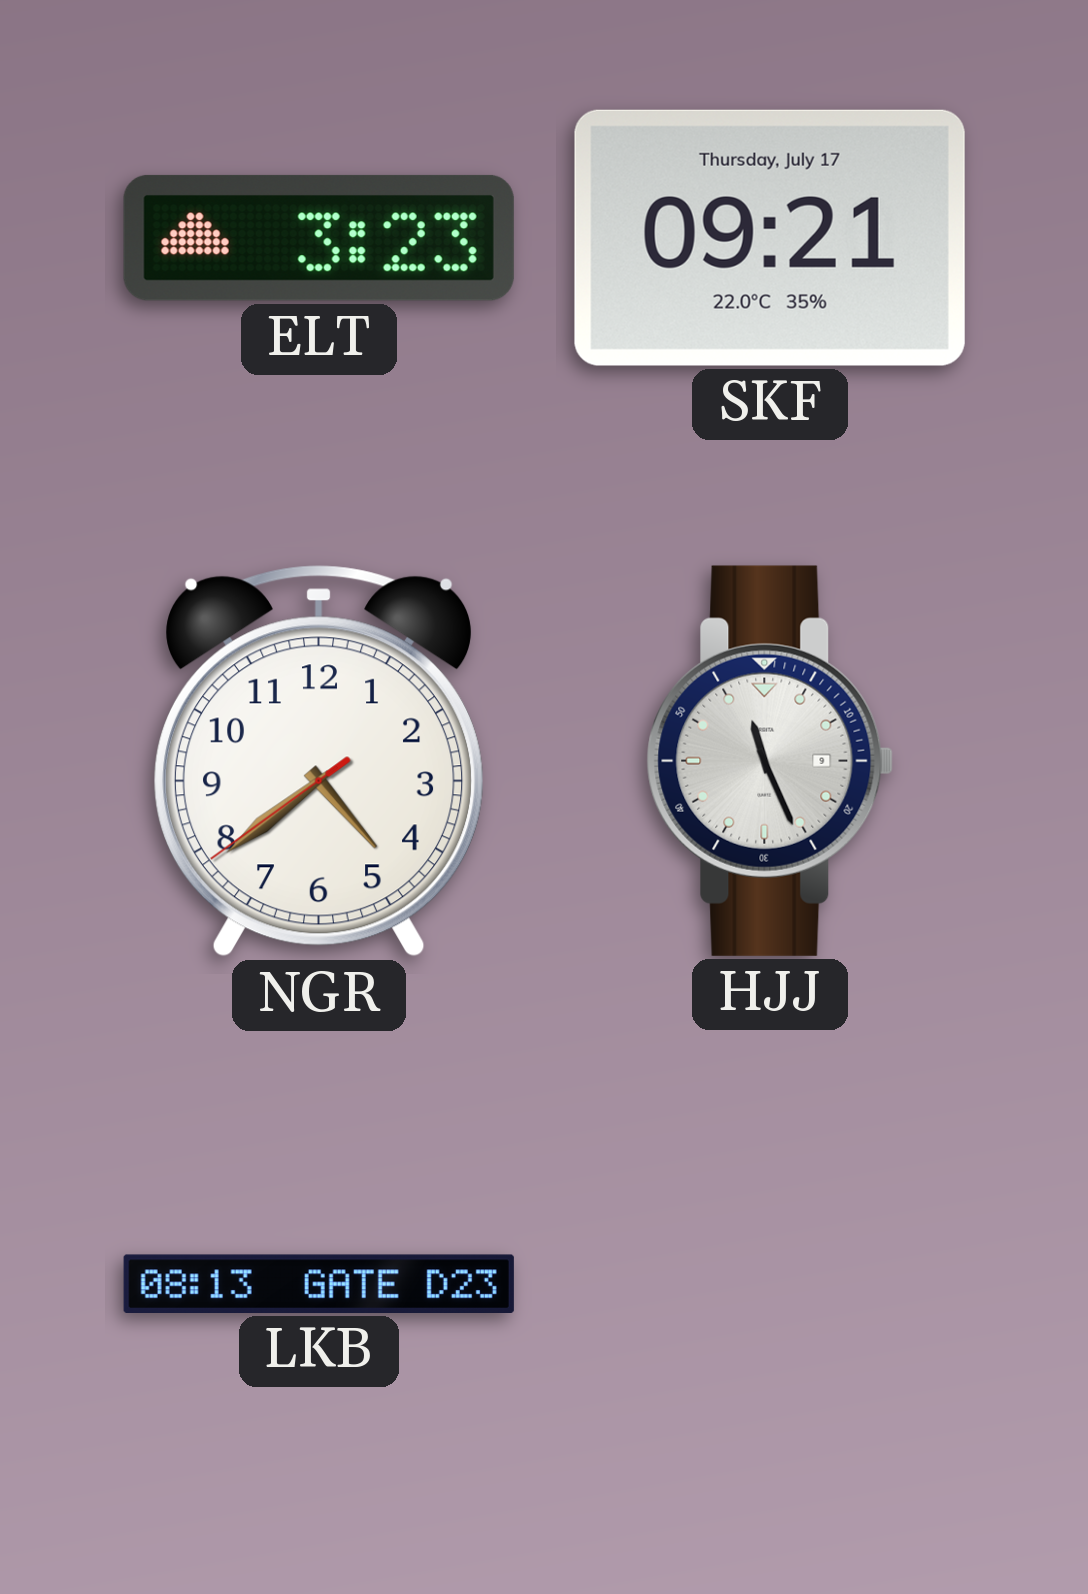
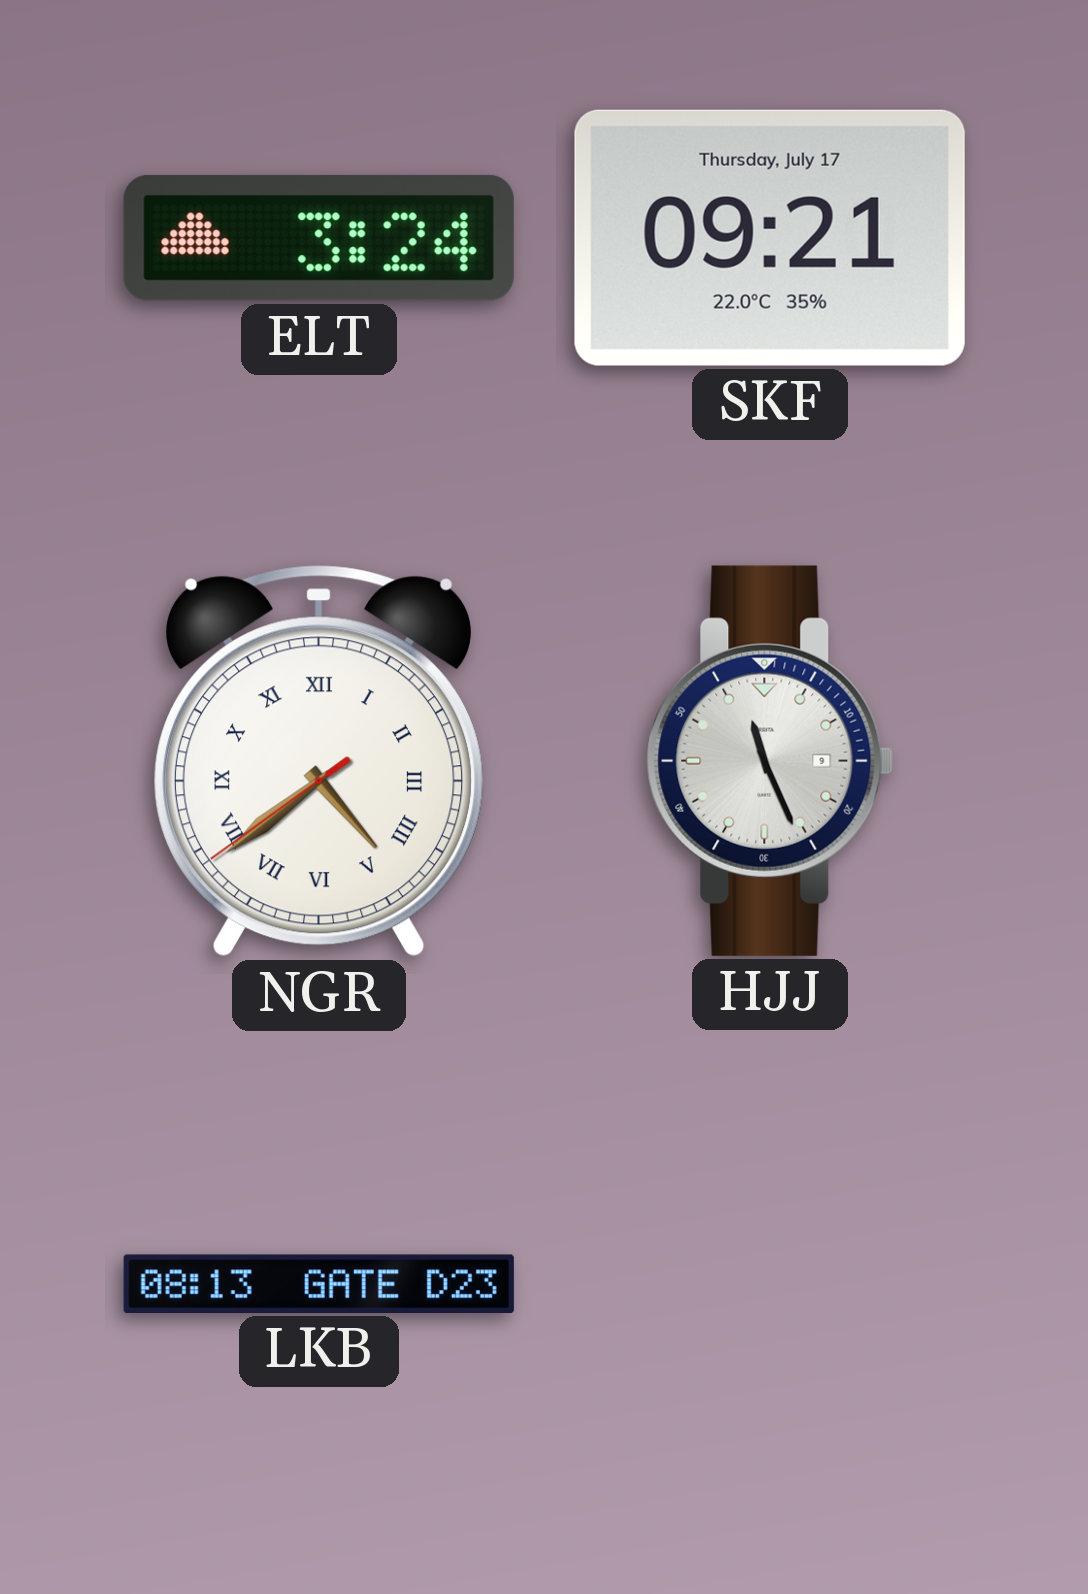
ELT: 3:23 -> 3:24 (319, 238)
NGR numerals: Arabic -> Roman (320, 762)
